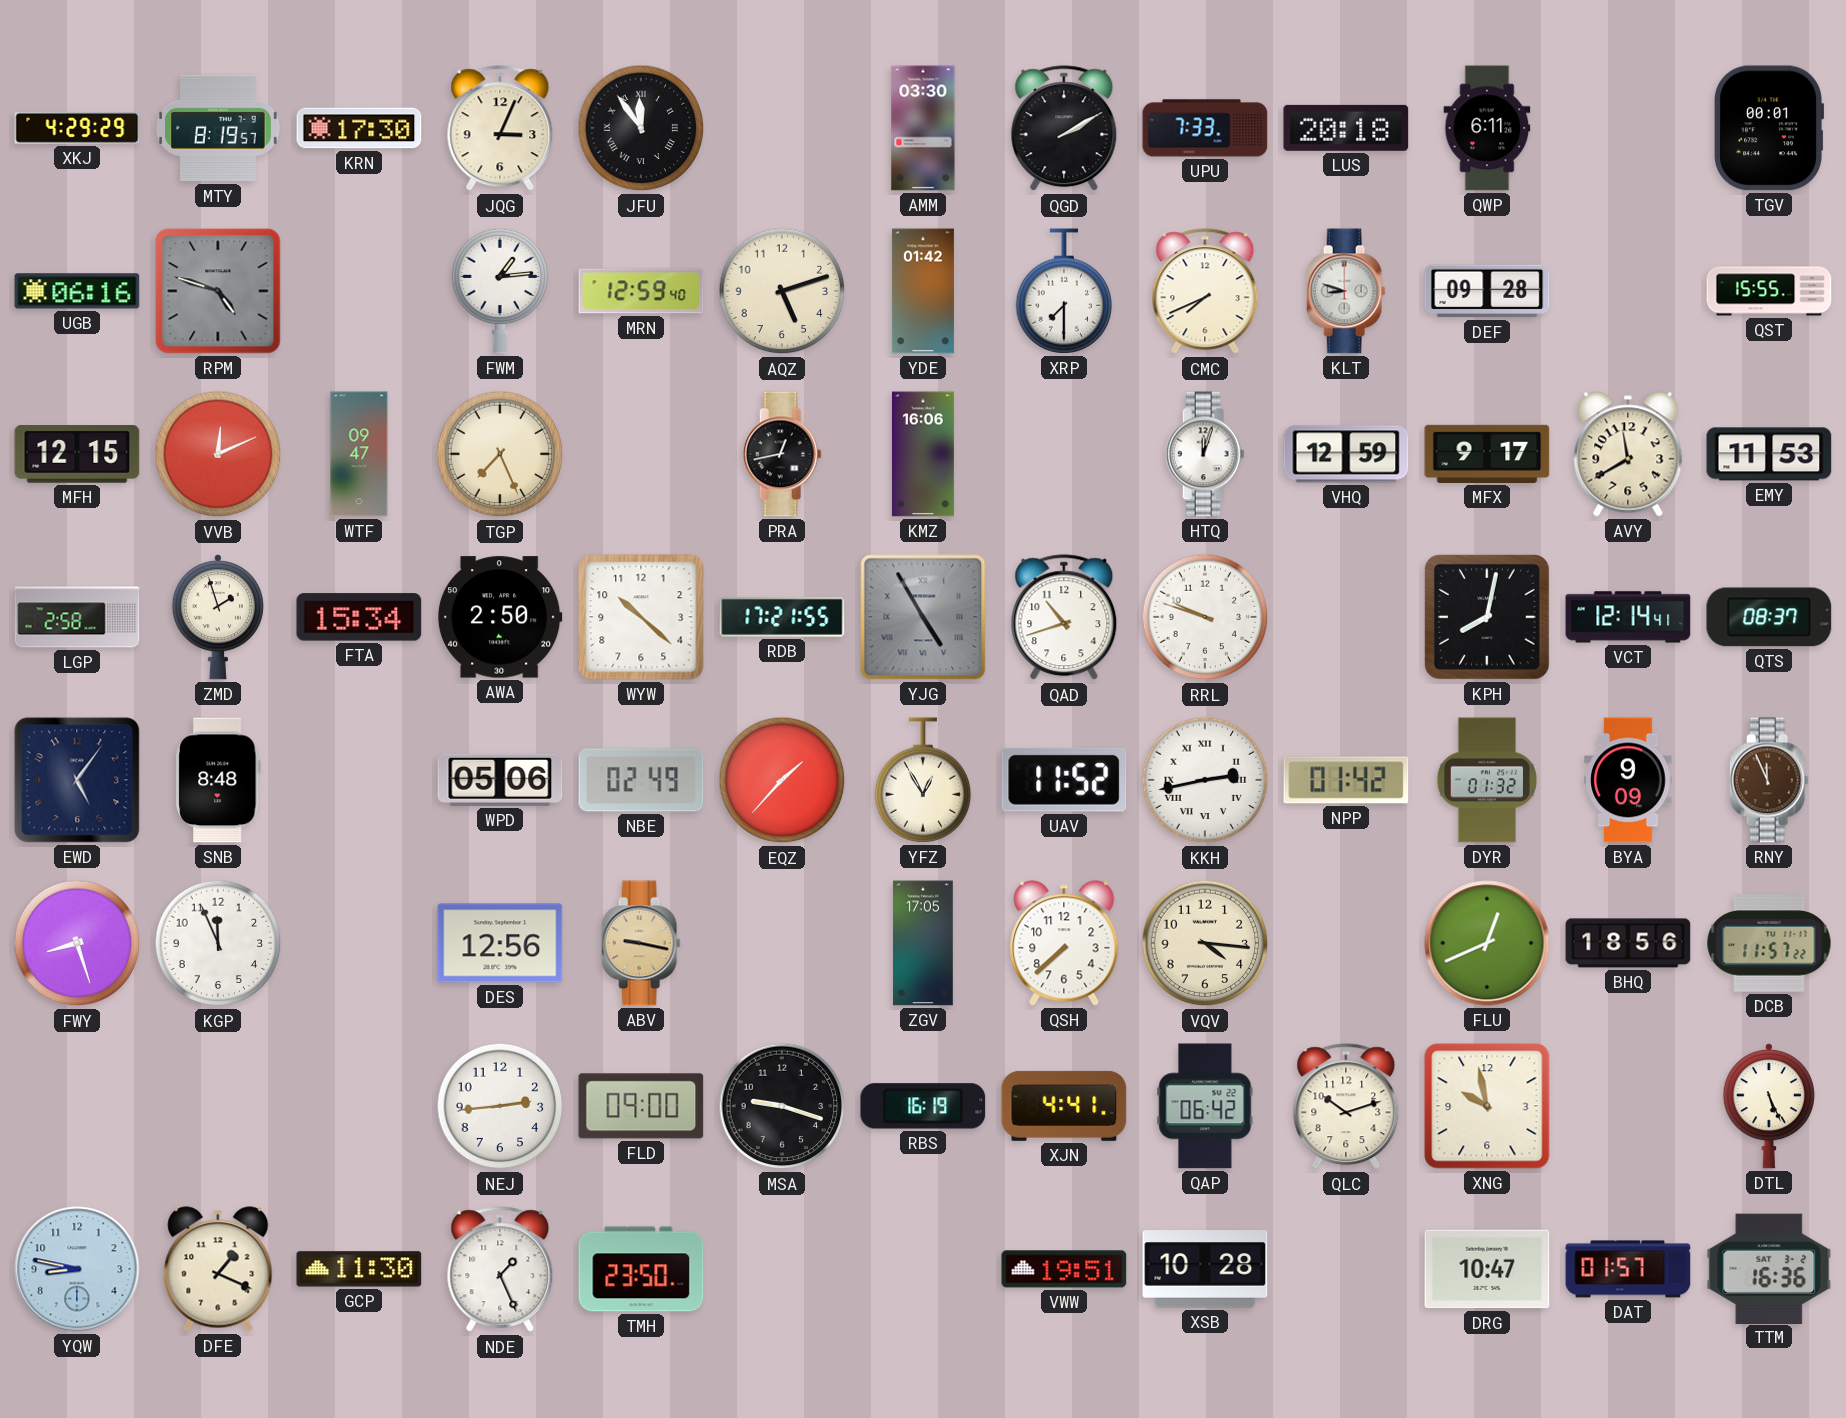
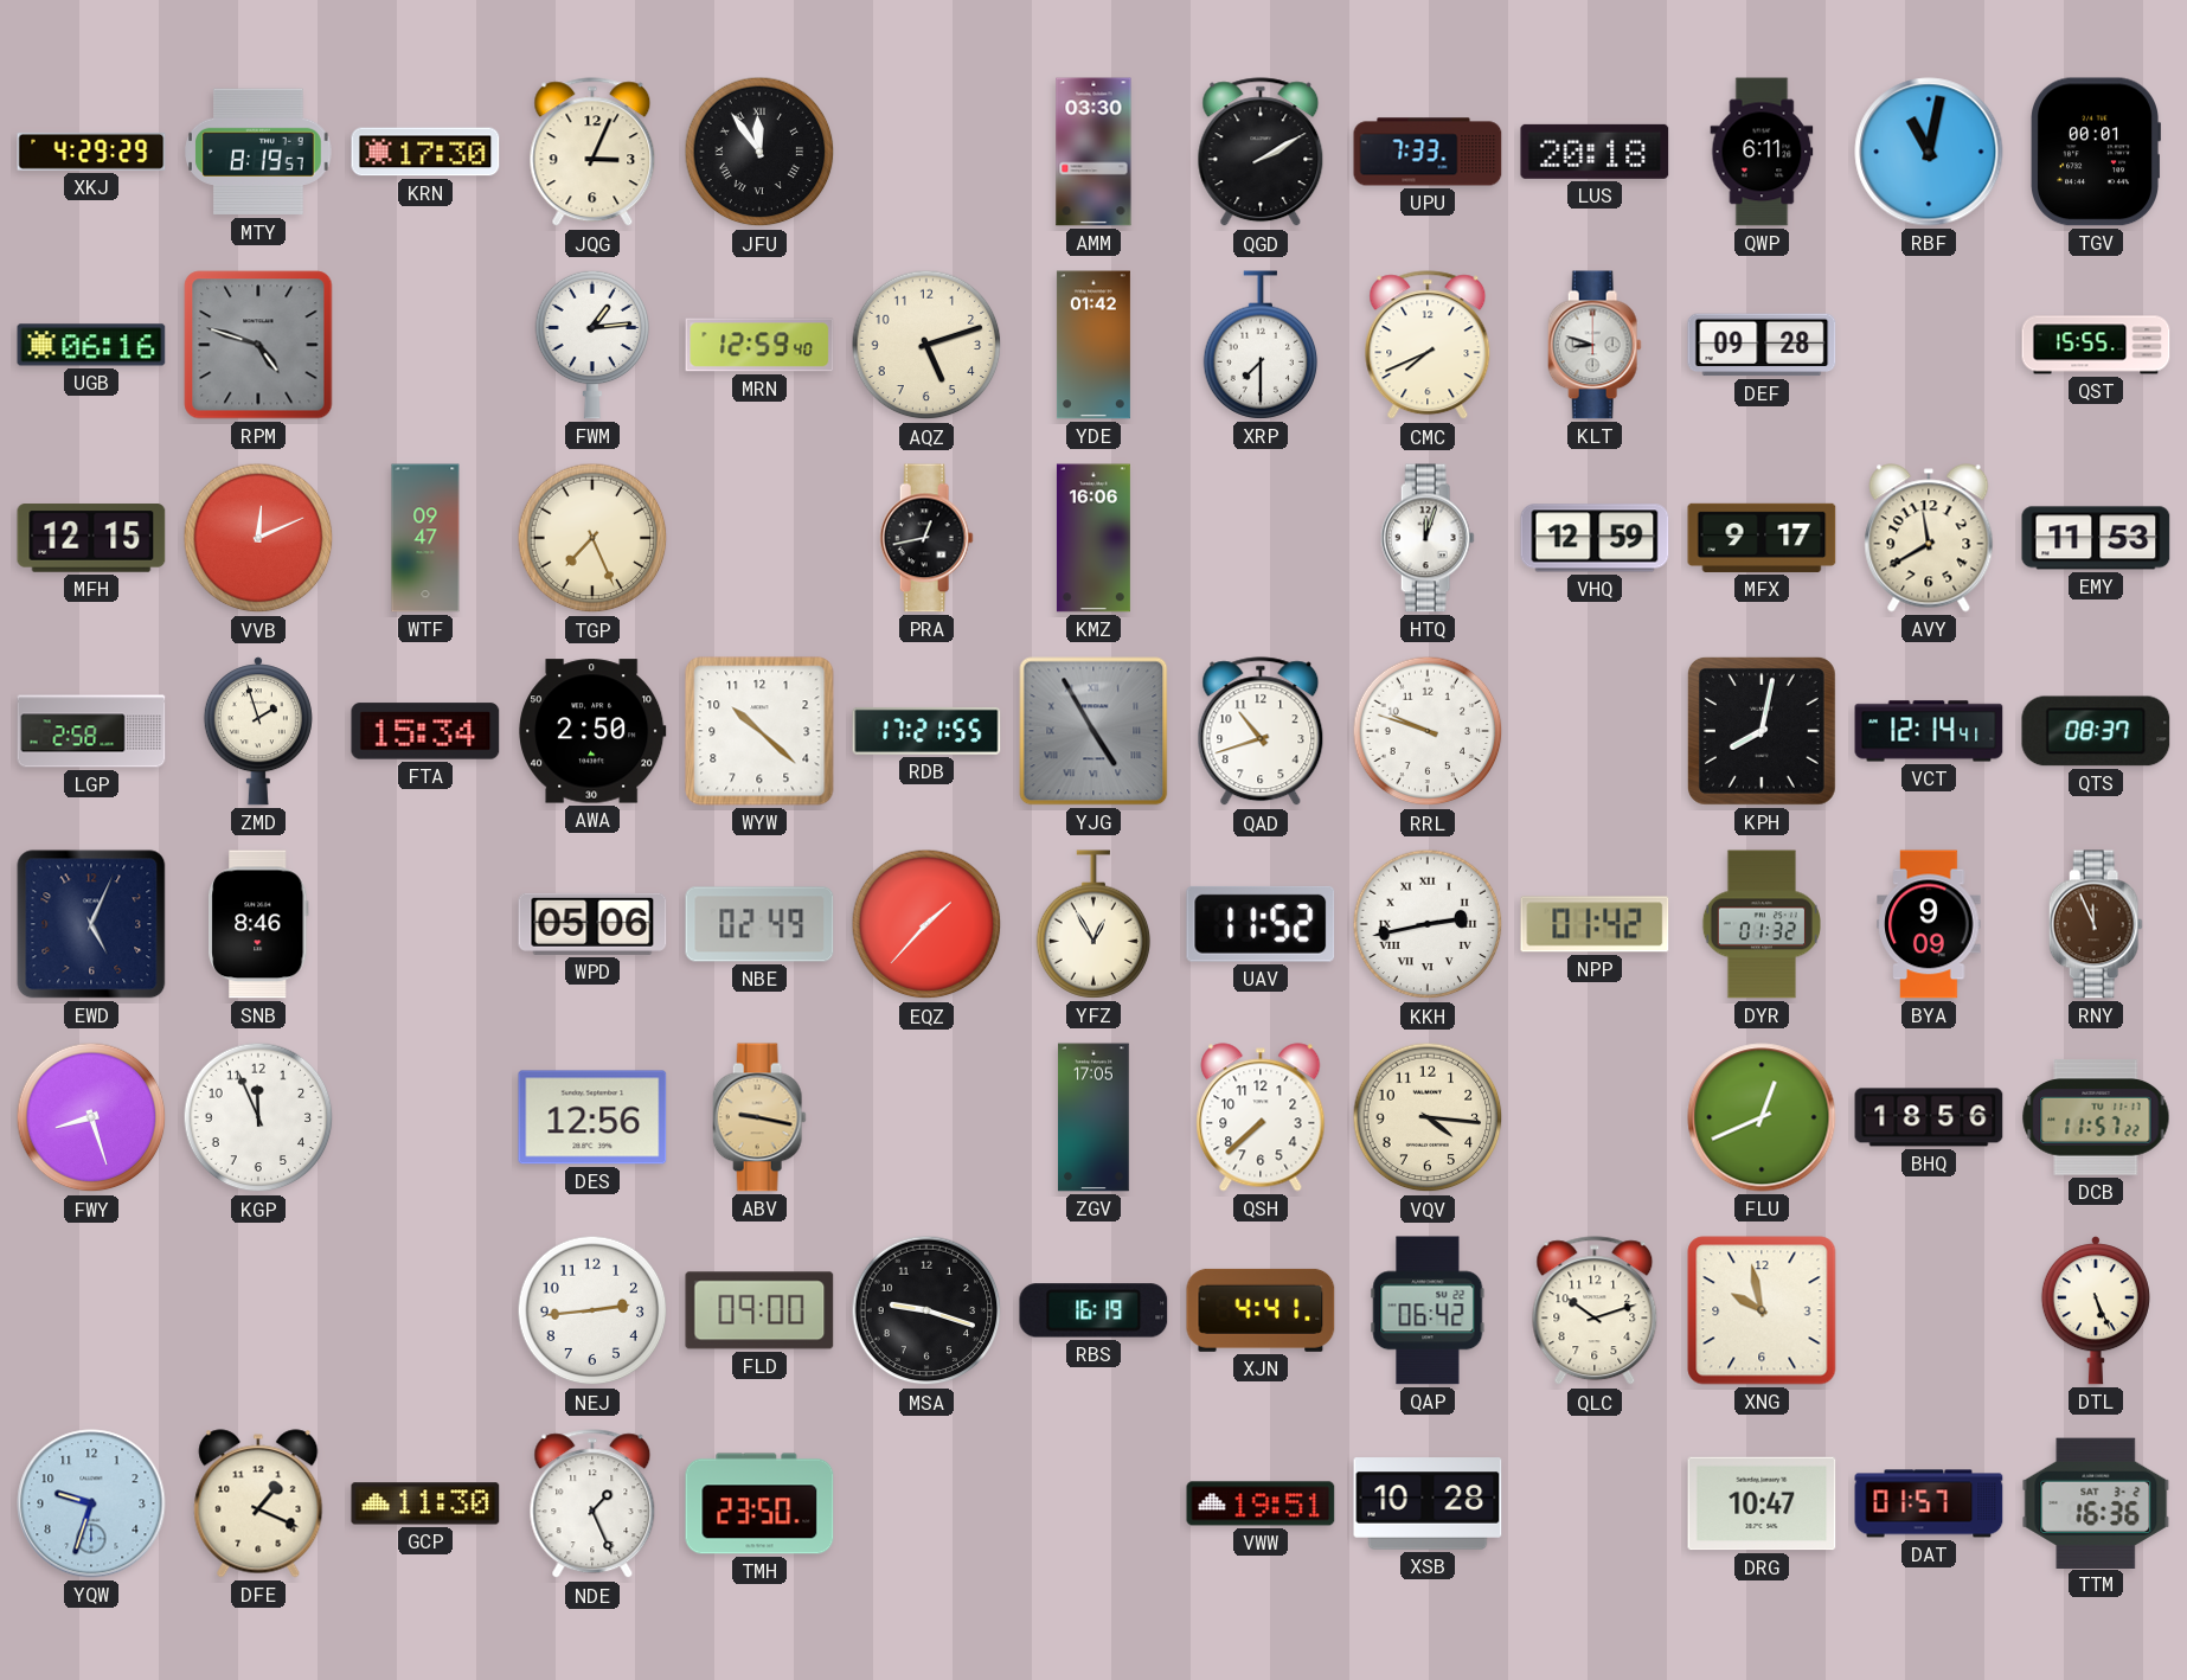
RBF: none -> 11:02 (1929, 152)
EWD: 5:06 -> 5:04 (91, 924)
SNB: 8:48 -> 8:46 (258, 924)
YQW: 8:47 -> 9:33 (91, 1503)
